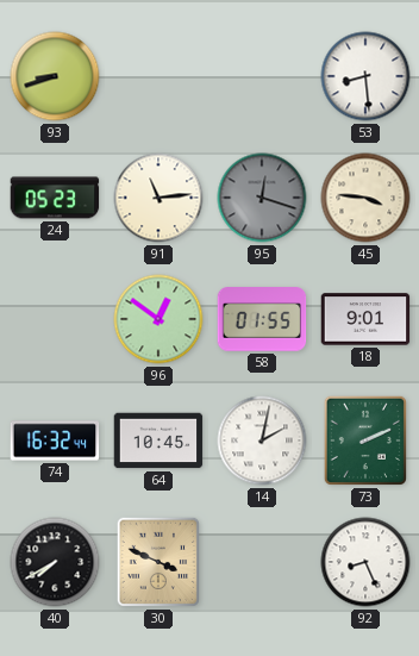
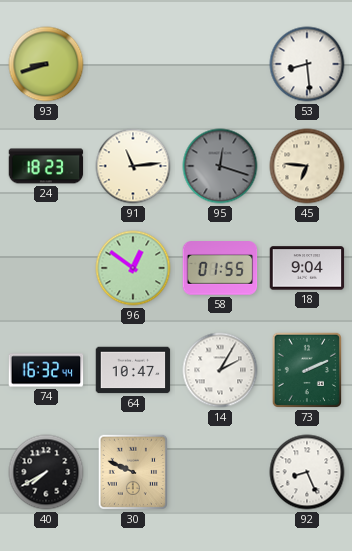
24: 05:23 -> 18:23 (46, 166)
45: 3:46 -> 6:46 (307, 166)
18: 9:01 -> 9:04 (307, 268)
64: 10:45 -> 10:47 (133, 370)
14: 2:02 -> 2:05 (220, 370)
30: 3:49 -> 9:49 (133, 472)
